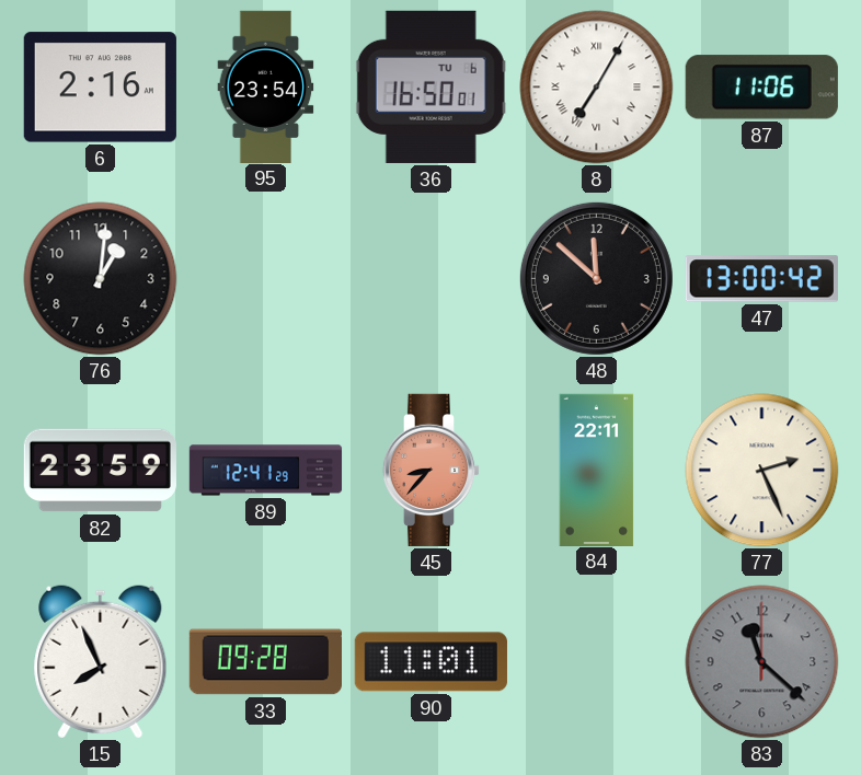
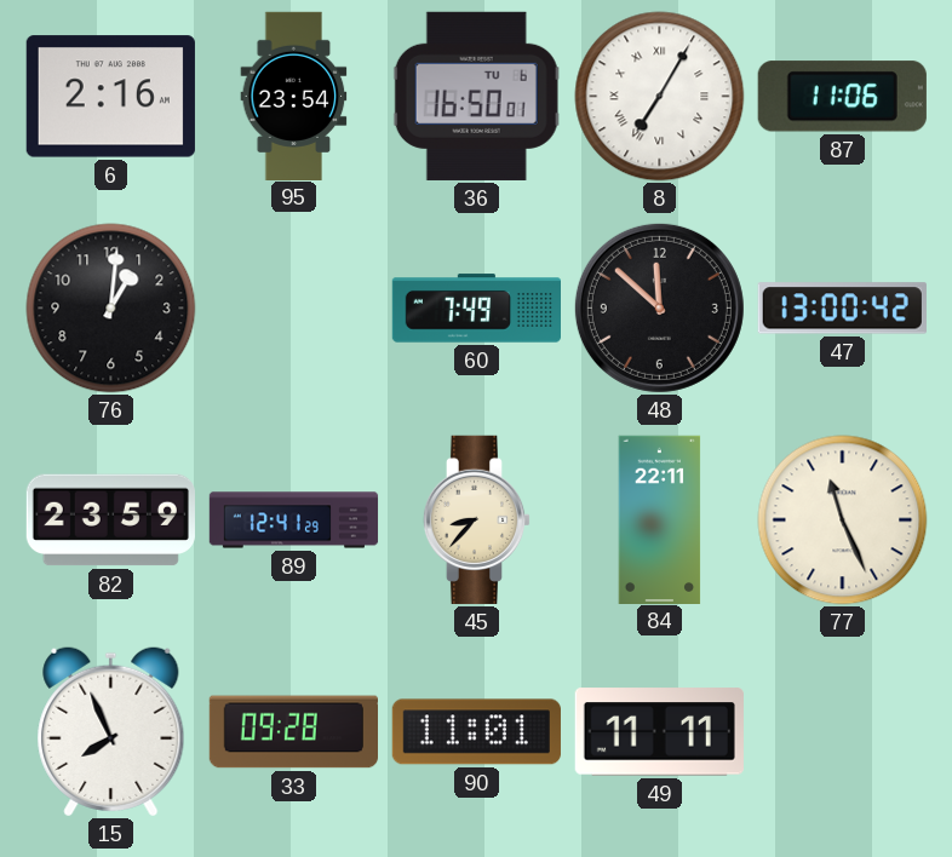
60: none -> 7:49 (476, 309)
45 dial: salmon -> cream (477, 519)
77: 2:26 -> 11:26 (843, 520)
49: none -> 11:11 (659, 732)
83: 11:22 -> none (762, 662)
